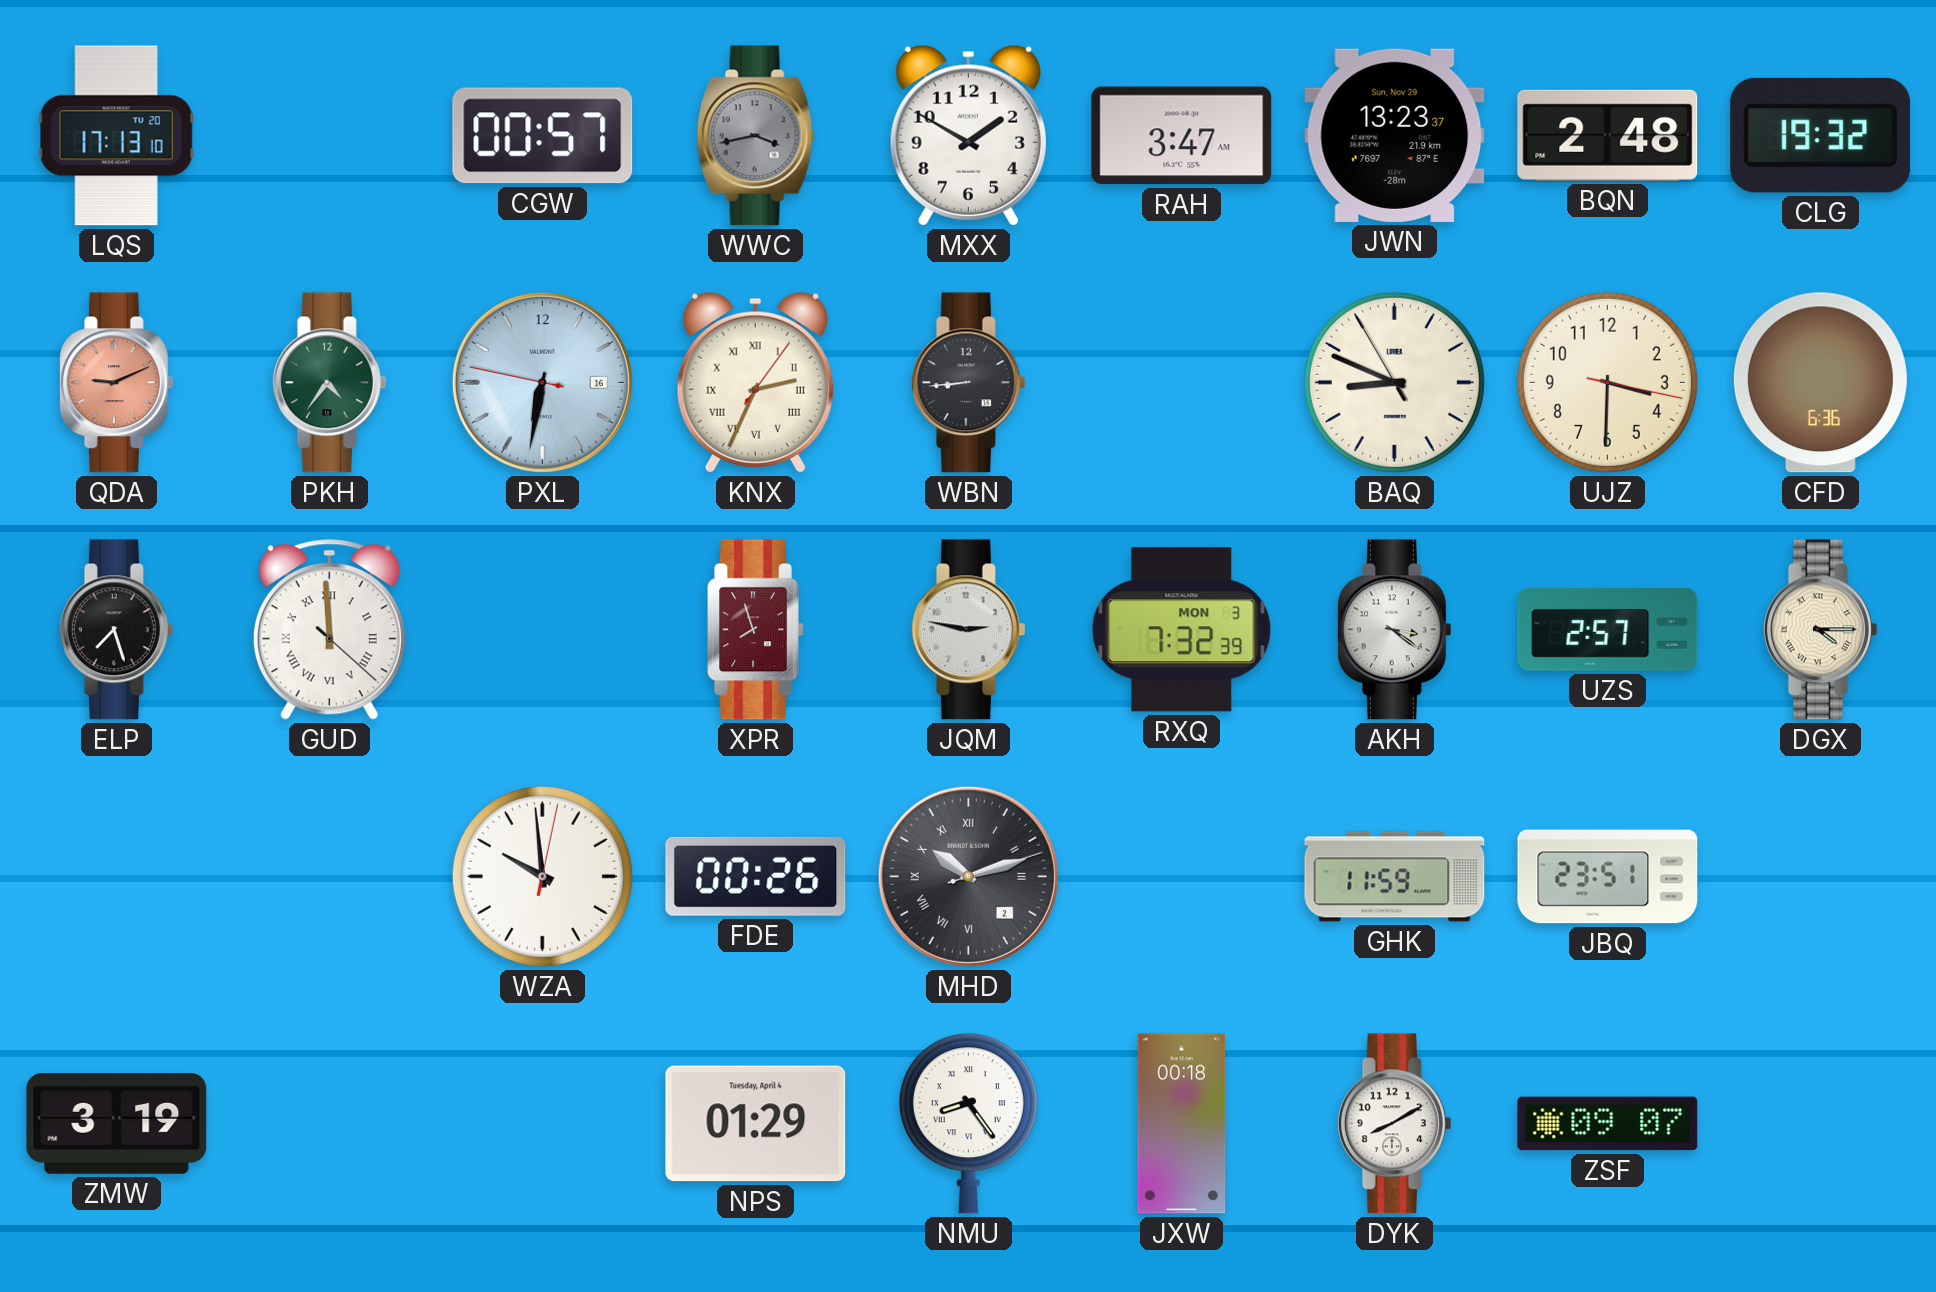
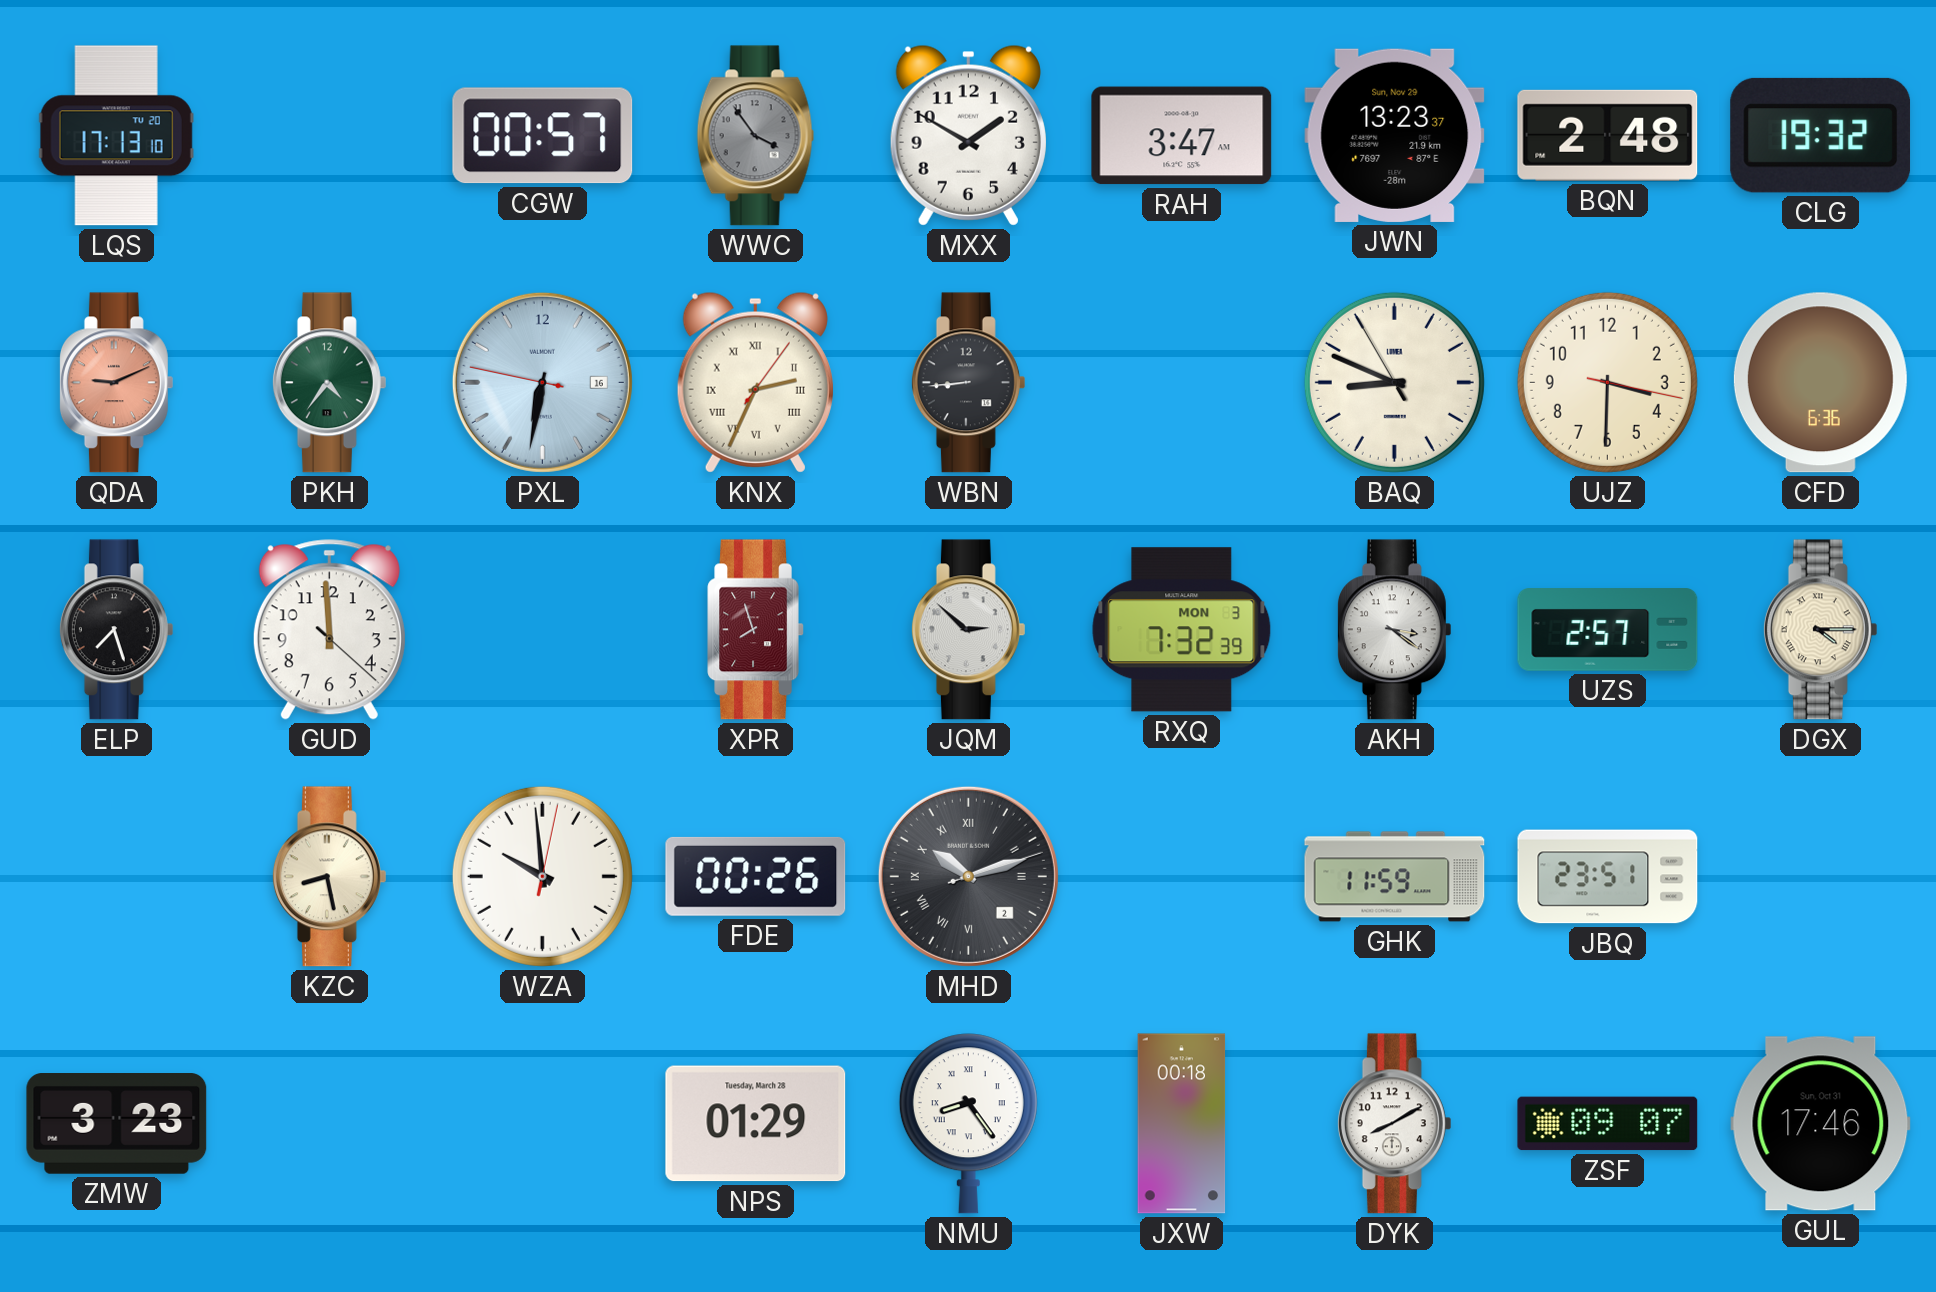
WWC: 3:43 -> 3:54 (756, 136)
GUD numerals: Roman -> Arabic (329, 630)
JQM: 2:47 -> 2:52 (968, 630)
KZC: none -> 8:28 (329, 877)
ZMW: 3:19 -> 3:23 (117, 1124)
NPS date: Tuesday, April 4 -> Tuesday, March 28 (756, 1124)
GUL: none -> 17:46 (1821, 1124)
